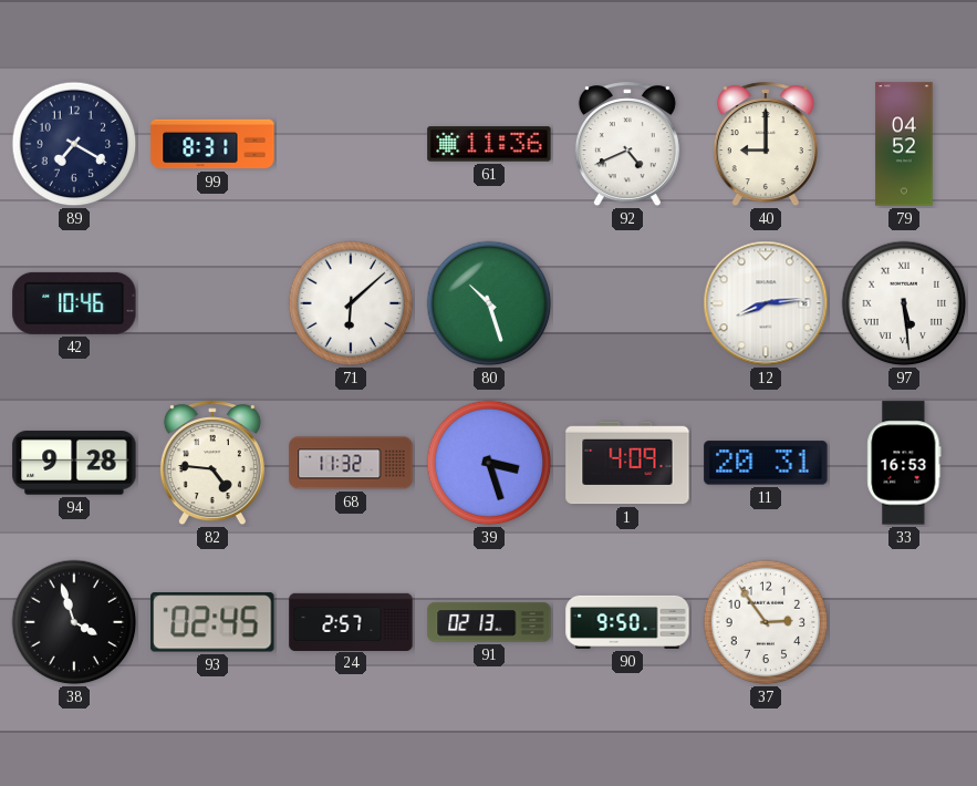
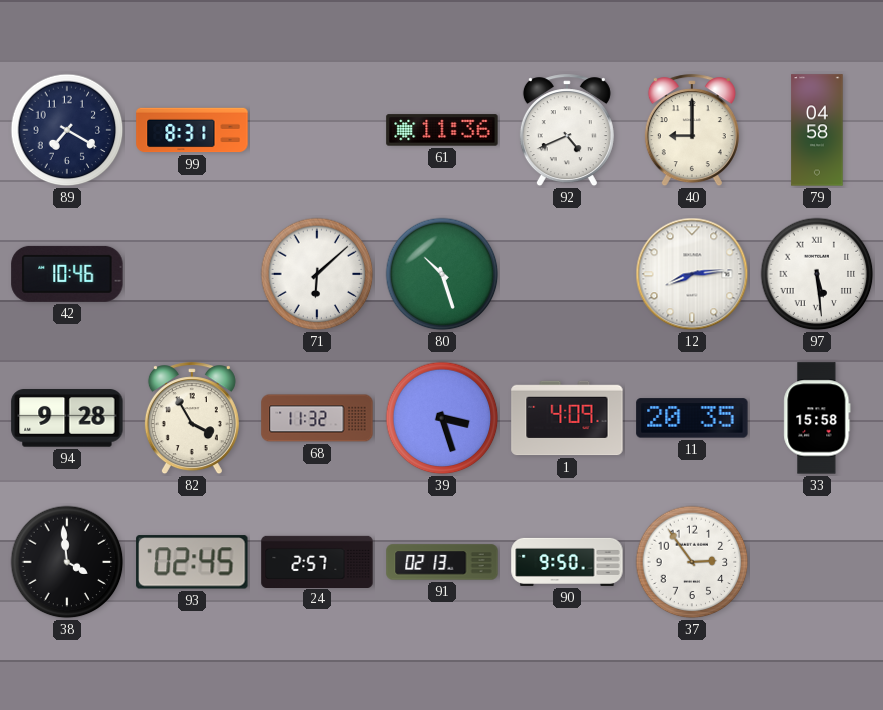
79: 04:52 -> 04:58 (817, 130)
82: 4:46 -> 3:55 (192, 419)
11: 20:31 -> 20:35 (692, 418)
33: 16:53 -> 15:58 (817, 418)
38: 3:57 -> 3:59 (67, 562)
